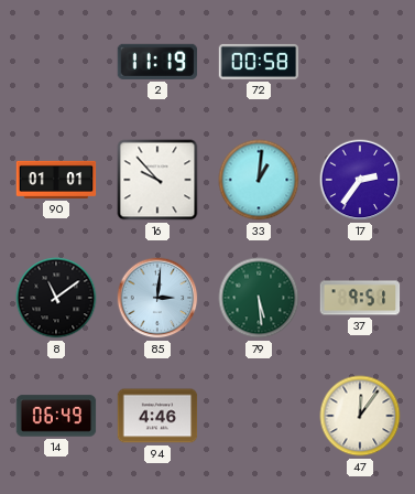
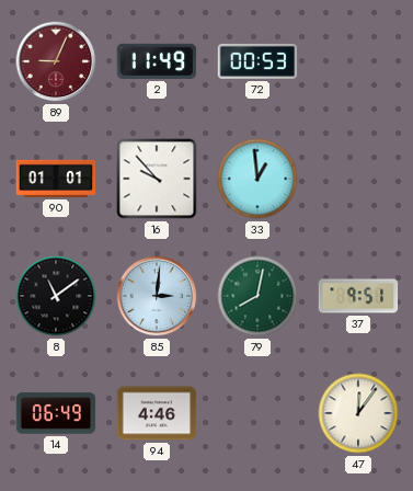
89: none -> 9:04 (56, 61)
2: 11:19 -> 11:49 (157, 61)
72: 00:58 -> 00:53 (257, 61)
33: 1:01 -> 12:59 (257, 179)
17: 2:36 -> none (360, 180)
79: 5:29 -> 8:02 (257, 296)
